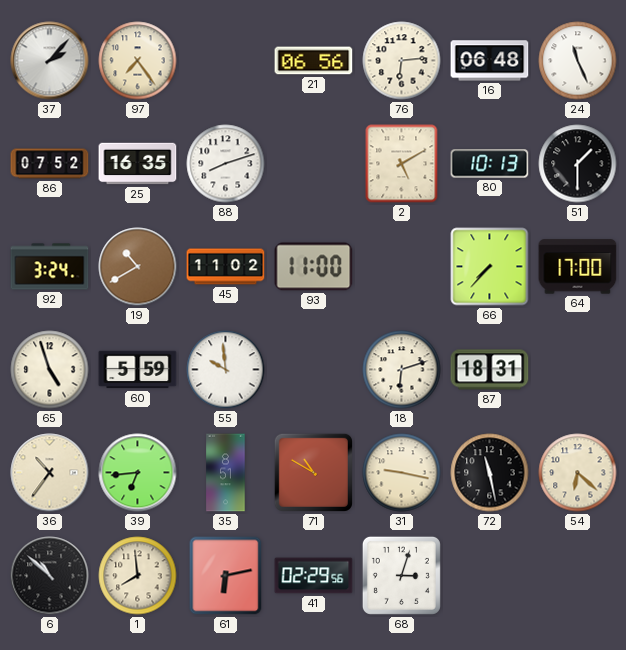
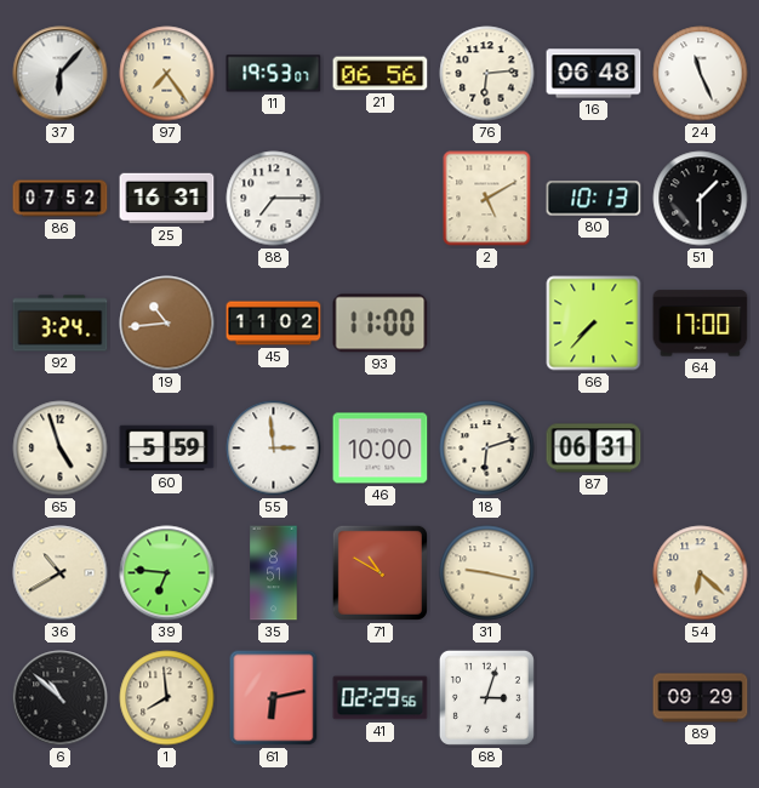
37: 2:07 -> 6:07 (61, 74)
11: none -> 19:53 (274, 74)
25: 16:35 -> 16:31 (167, 199)
88: 8:12 -> 7:15 (274, 199)
19: 10:40 -> 10:44 (167, 324)
55: 9:59 -> 2:59 (274, 449)
46: none -> 10:00 (381, 449)
87: 18:31 -> 06:31 (594, 449)
36: 10:36 -> 10:40 (61, 573)
39: 6:44 -> 6:46 (167, 573)
72: 11:28 -> none (490, 473)
89: none -> 09:29 (701, 698)
